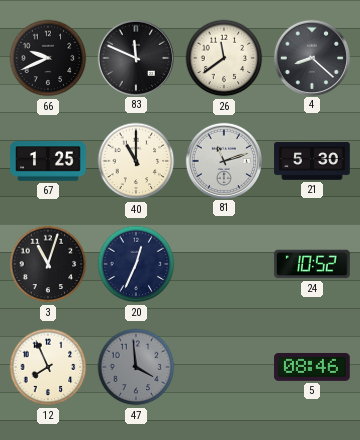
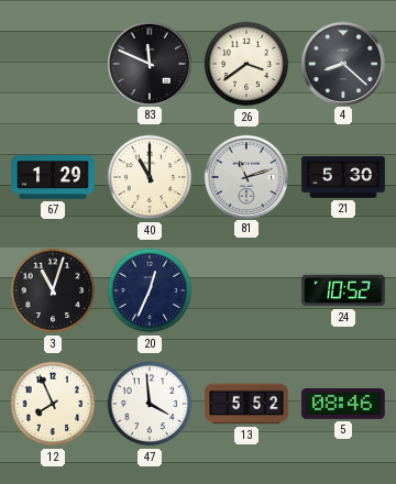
66: 9:41 -> none (48, 58)
26: 11:39 -> 3:39 (246, 64)
67: 1:25 -> 1:29 (53, 177)
47 dial: grey -> white (150, 404)
13: none -> 5:52 (246, 404)
